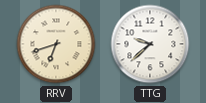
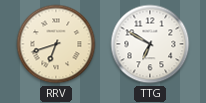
TTG: 9:38 -> 6:50 (150, 44)
